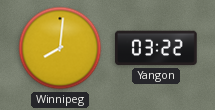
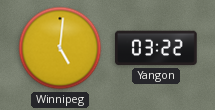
Winnipeg: 8:01 -> 5:01 (60, 48)
